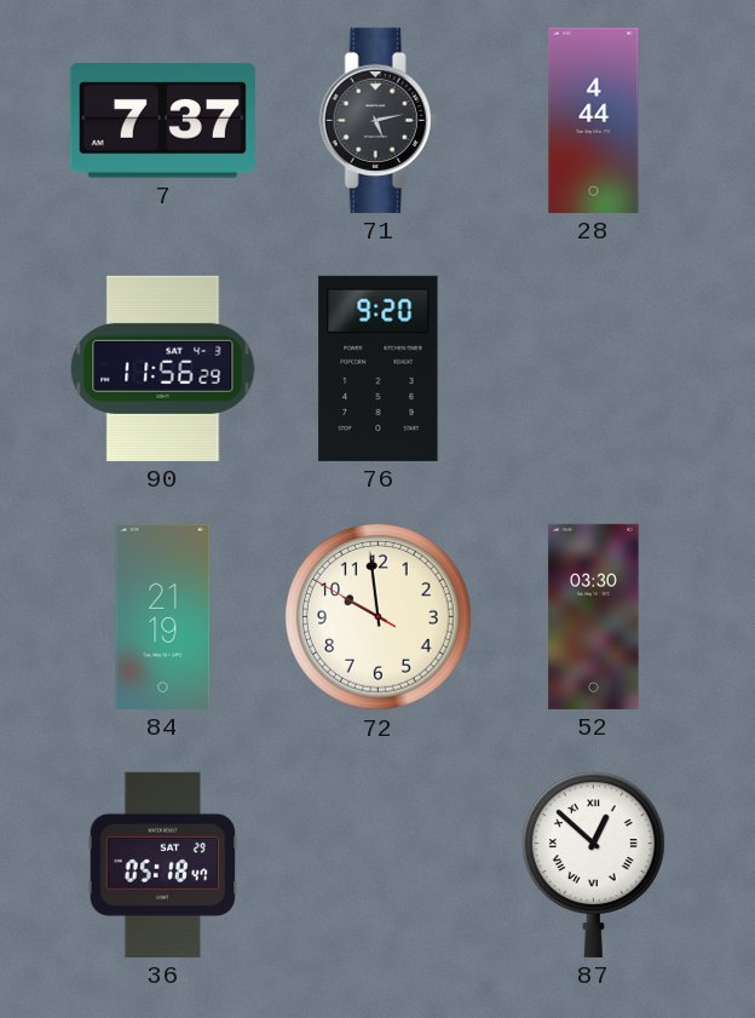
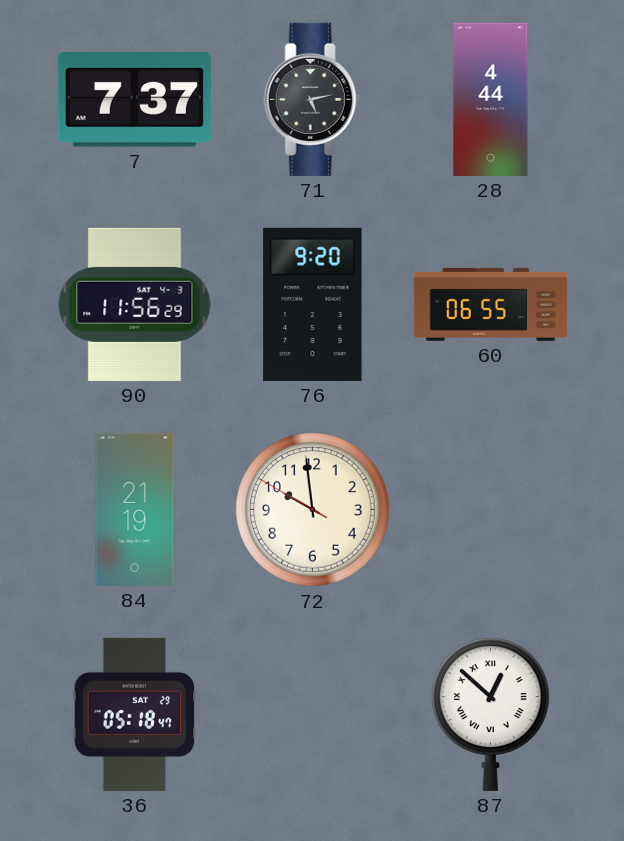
60: none -> 06:55 (490, 304)
52: 03:30 -> none (594, 616)
